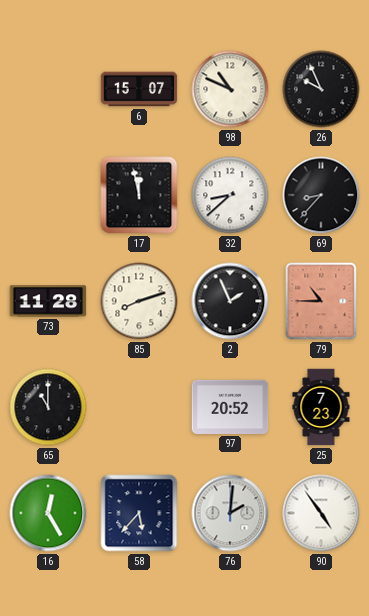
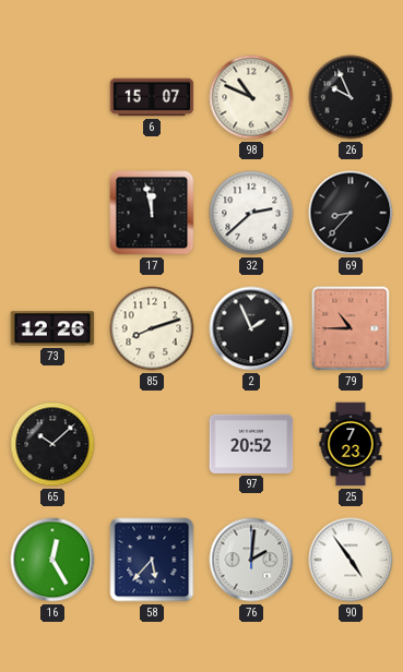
32: 8:38 -> 2:38 (251, 213)
73: 11:28 -> 12:26 (52, 328)
65: 11:00 -> 10:08 (52, 444)
